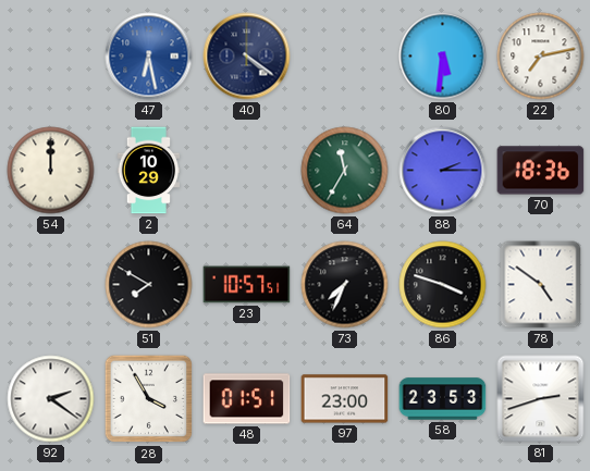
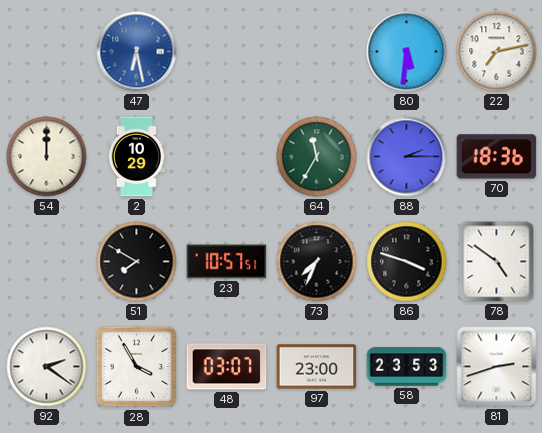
40: 4:21 -> none (247, 57)
48: 01:51 -> 03:07 (227, 367)
